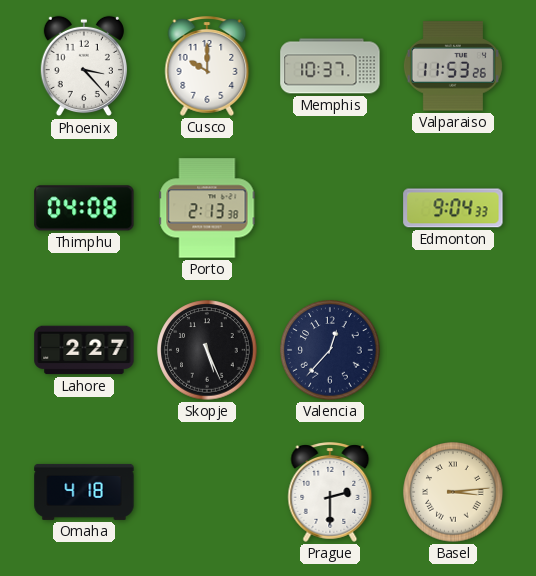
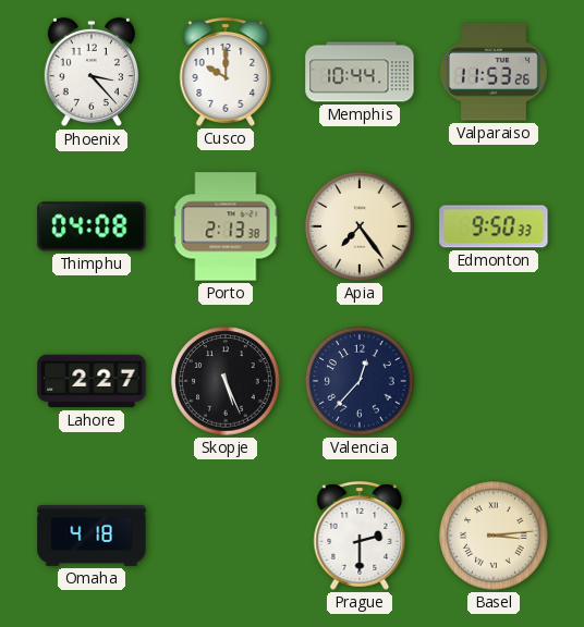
Memphis: 10:37 -> 10:44 (360, 72)
Apia: none -> 7:24 (360, 226)
Edmonton: 9:04 -> 9:50 (494, 226)
